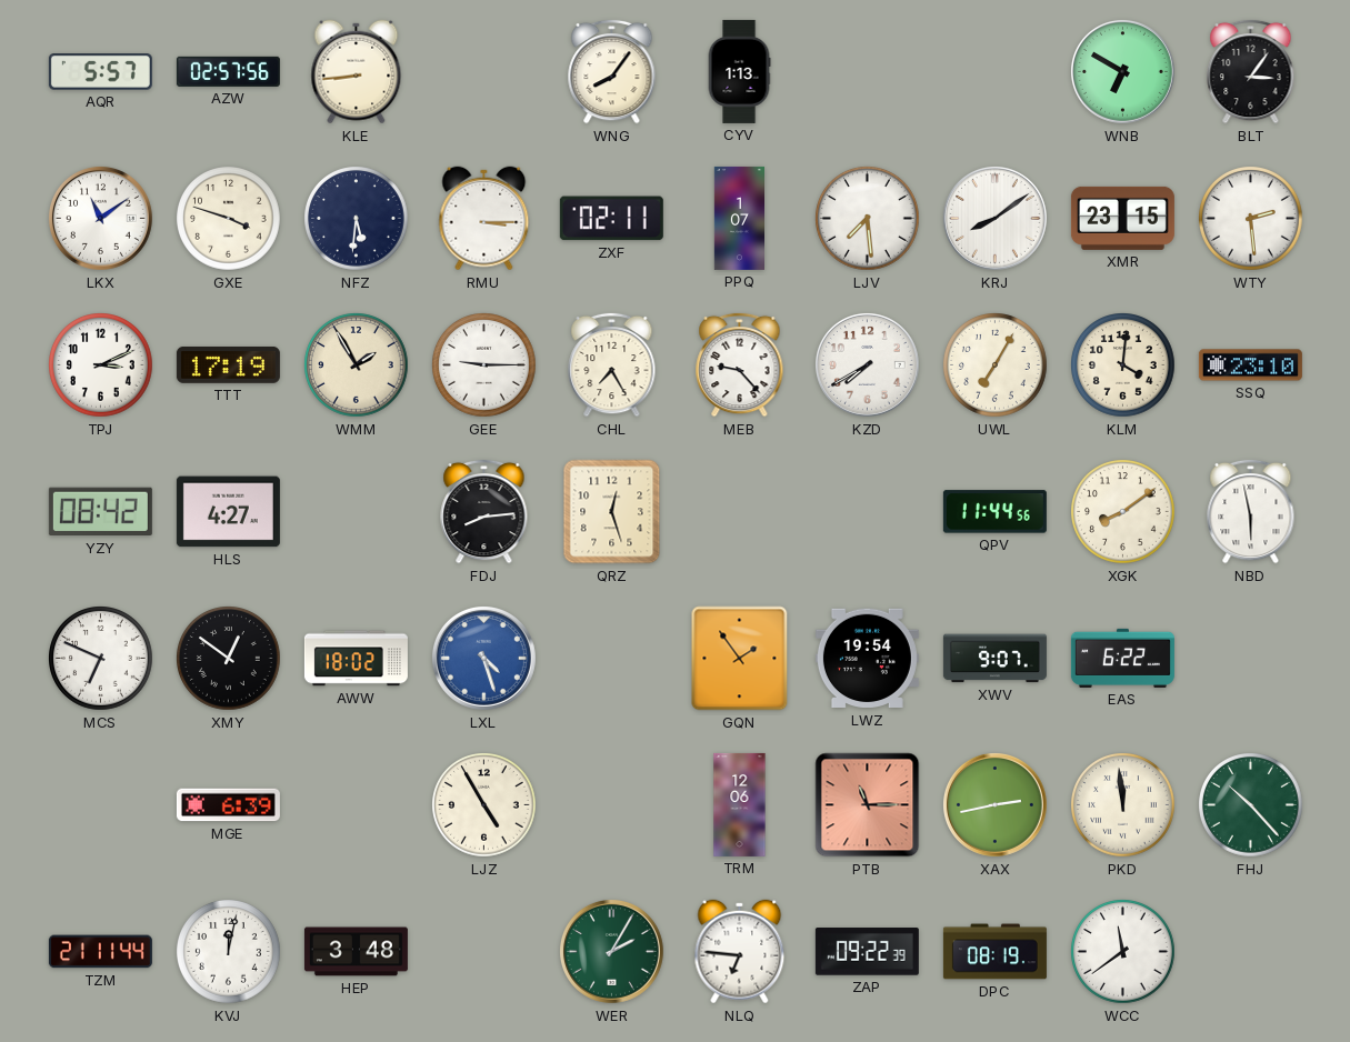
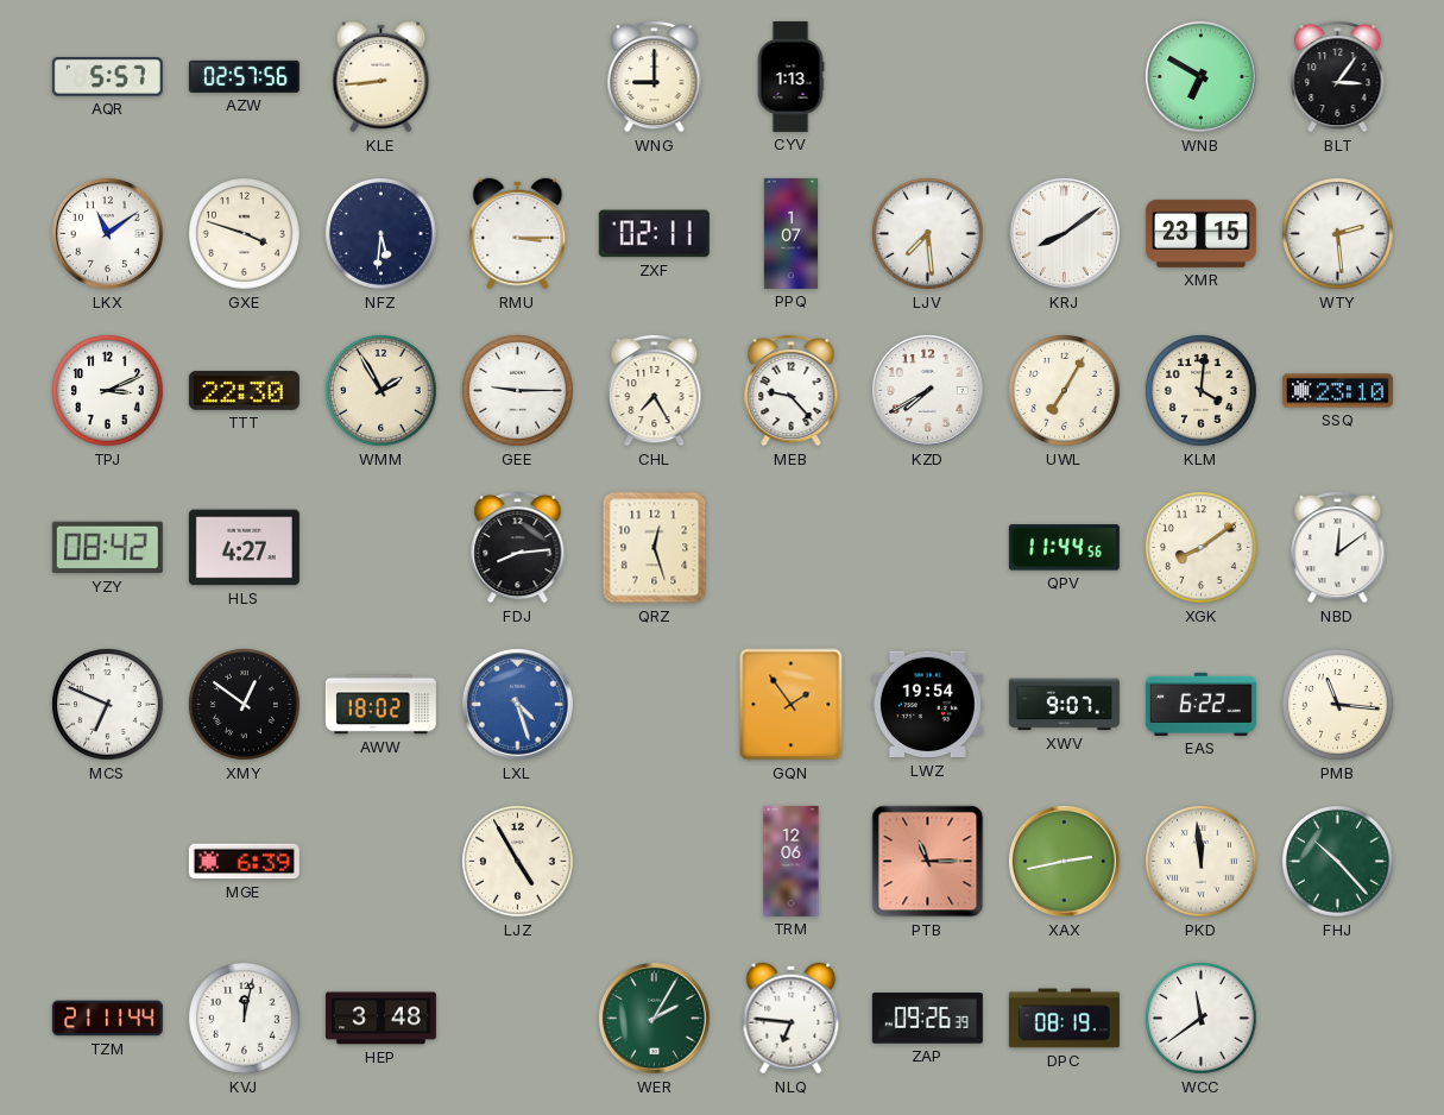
WNG: 8:06 -> 9:00 (655, 76)
TTT: 17:19 -> 22:30 (244, 390)
NBD: 5:58 -> 12:09 (1338, 547)
PMB: none -> 11:16 (1338, 705)
ZAP: 09:22 -> 09:26 (927, 1019)
